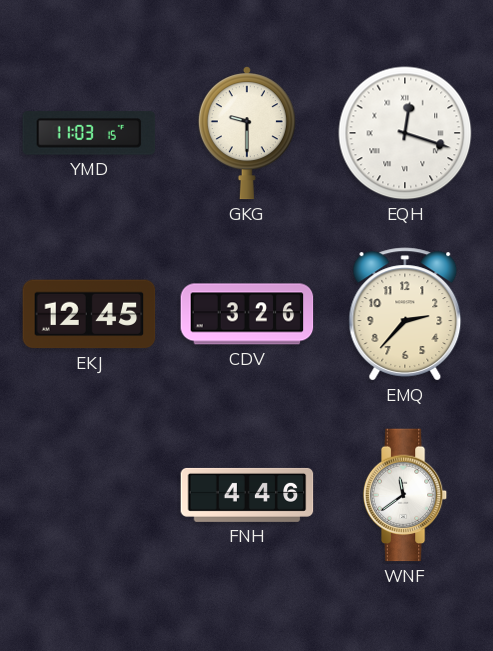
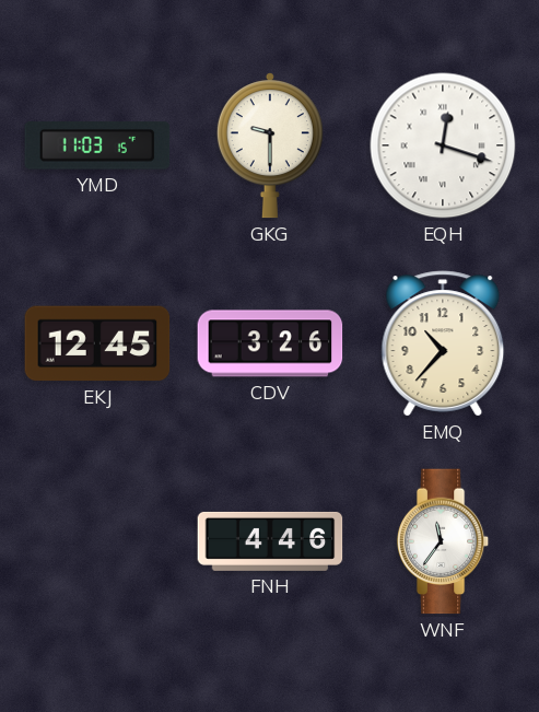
EMQ: 2:37 -> 10:37 (443, 343)
WNF: 11:39 -> 11:36 (443, 541)
